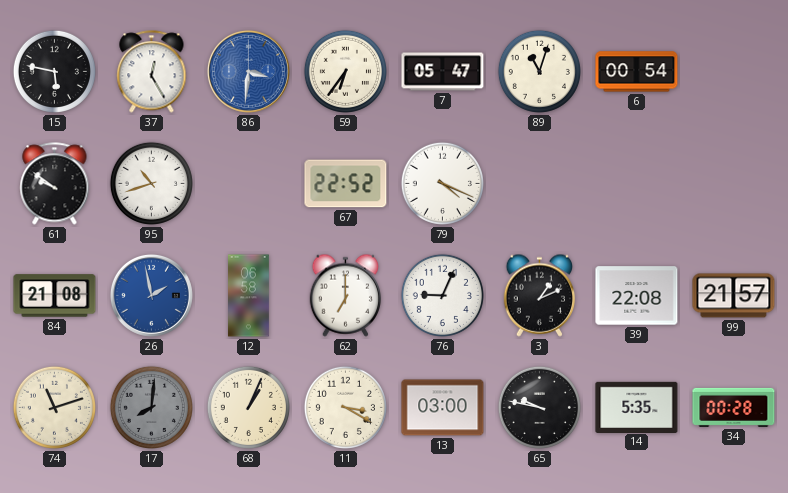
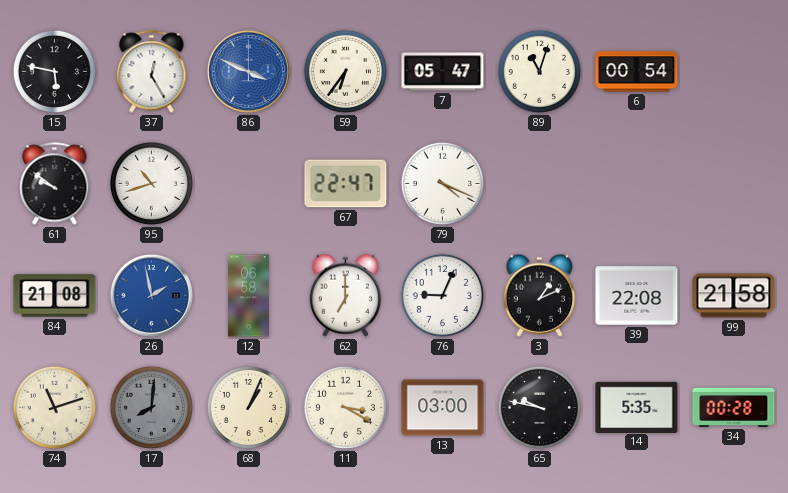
86: 3:31 -> 3:49 (248, 71)
67: 22:52 -> 22:47 (346, 184)
99: 21:57 -> 21:58 (734, 296)
